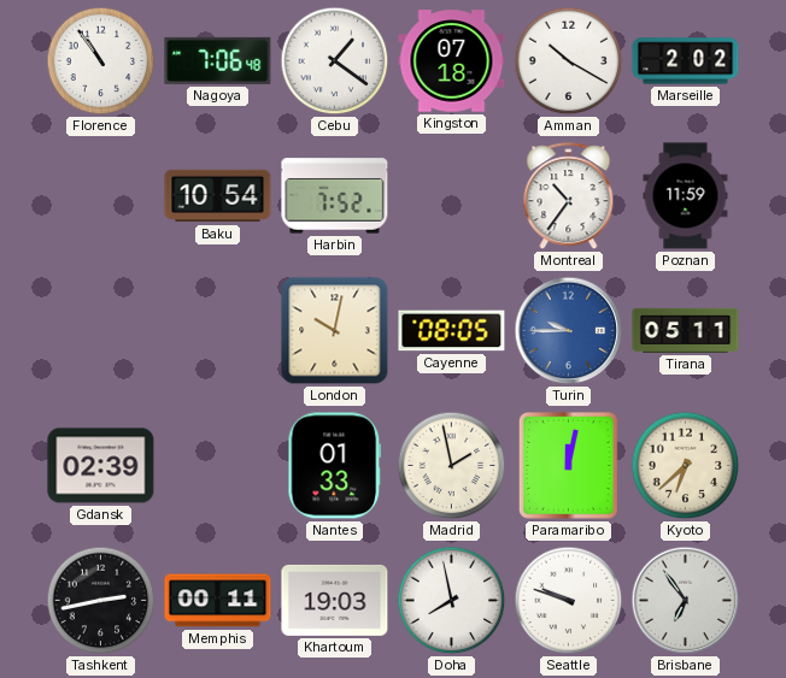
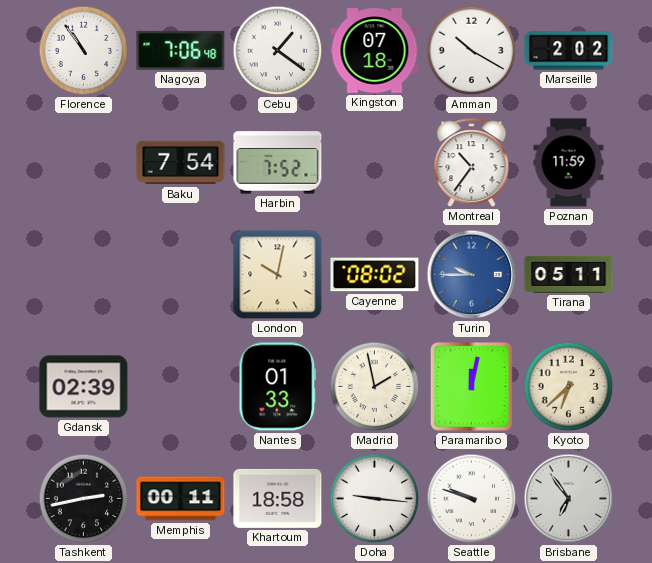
Baku: 10:54 -> 7:54 (181, 163)
Cayenne: 08:05 -> 08:02 (375, 275)
Khartoum: 19:03 -> 18:58 (278, 498)
Doha: 7:58 -> 9:16 (375, 499)
